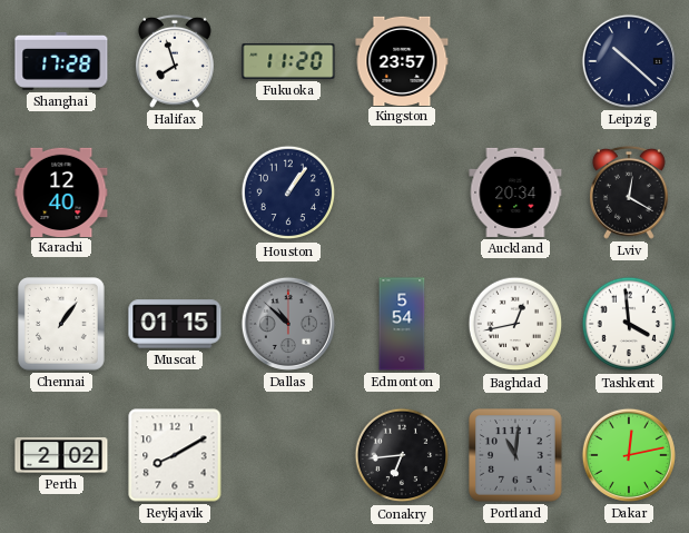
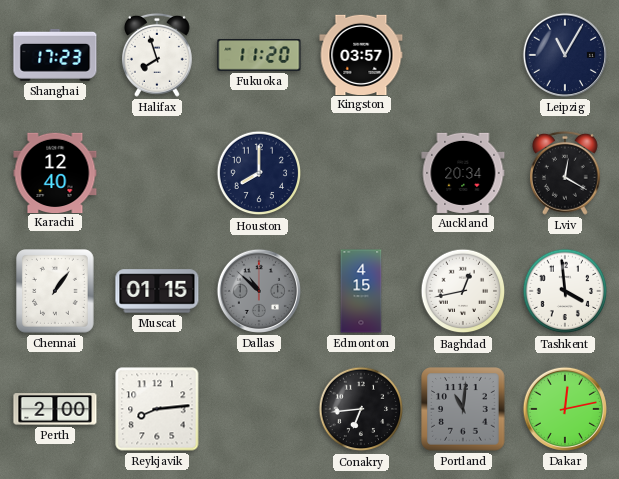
Shanghai: 17:28 -> 17:23 (55, 55)
Kingston: 23:57 -> 03:57 (361, 54)
Leipzig: 10:22 -> 11:05 (565, 55)
Houston: 1:06 -> 8:00 (259, 173)
Edmonton: 5:54 -> 4:15 (361, 291)
Perth: 2:02 -> 2:00 (55, 409)
Reykjavik: 8:10 -> 8:14 (157, 409)
